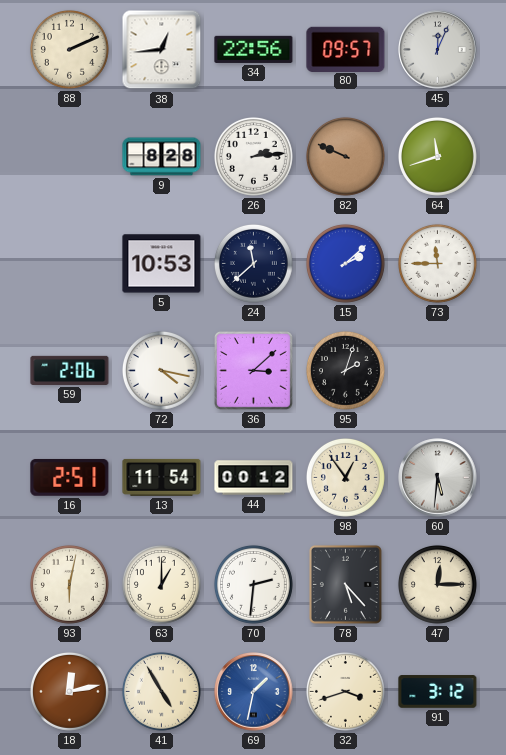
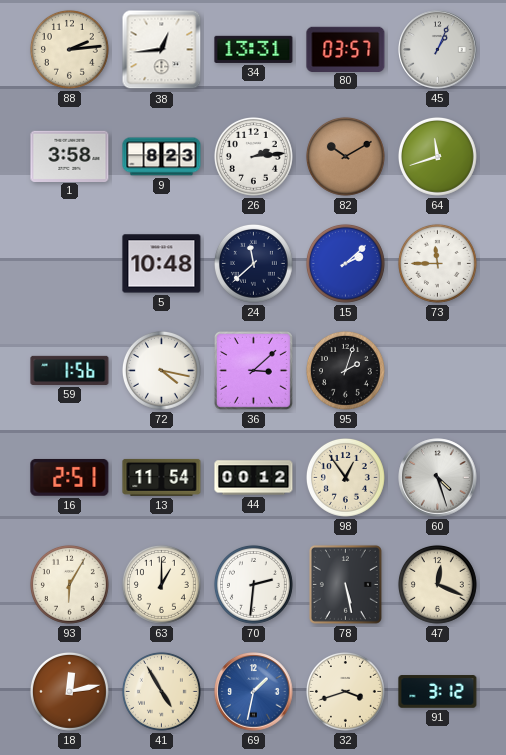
88: 2:11 -> 2:14 (69, 49)
34: 22:56 -> 13:31 (254, 49)
80: 09:57 -> 03:57 (346, 49)
45: 12:04 -> 1:04 (438, 50)
1: none -> 3:58 (70, 156)
9: 8:28 -> 8:23 (162, 157)
82: 9:49 -> 10:10 (345, 156)
5: 10:53 -> 10:48 (162, 264)
59: 2:06 -> 1:56 (70, 370)
60: 5:31 -> 4:27 (438, 478)
93: 6:02 -> 6:05 (69, 584)
78: 5:23 -> 5:28 (345, 584)
47: 12:15 -> 12:19 (437, 584)
